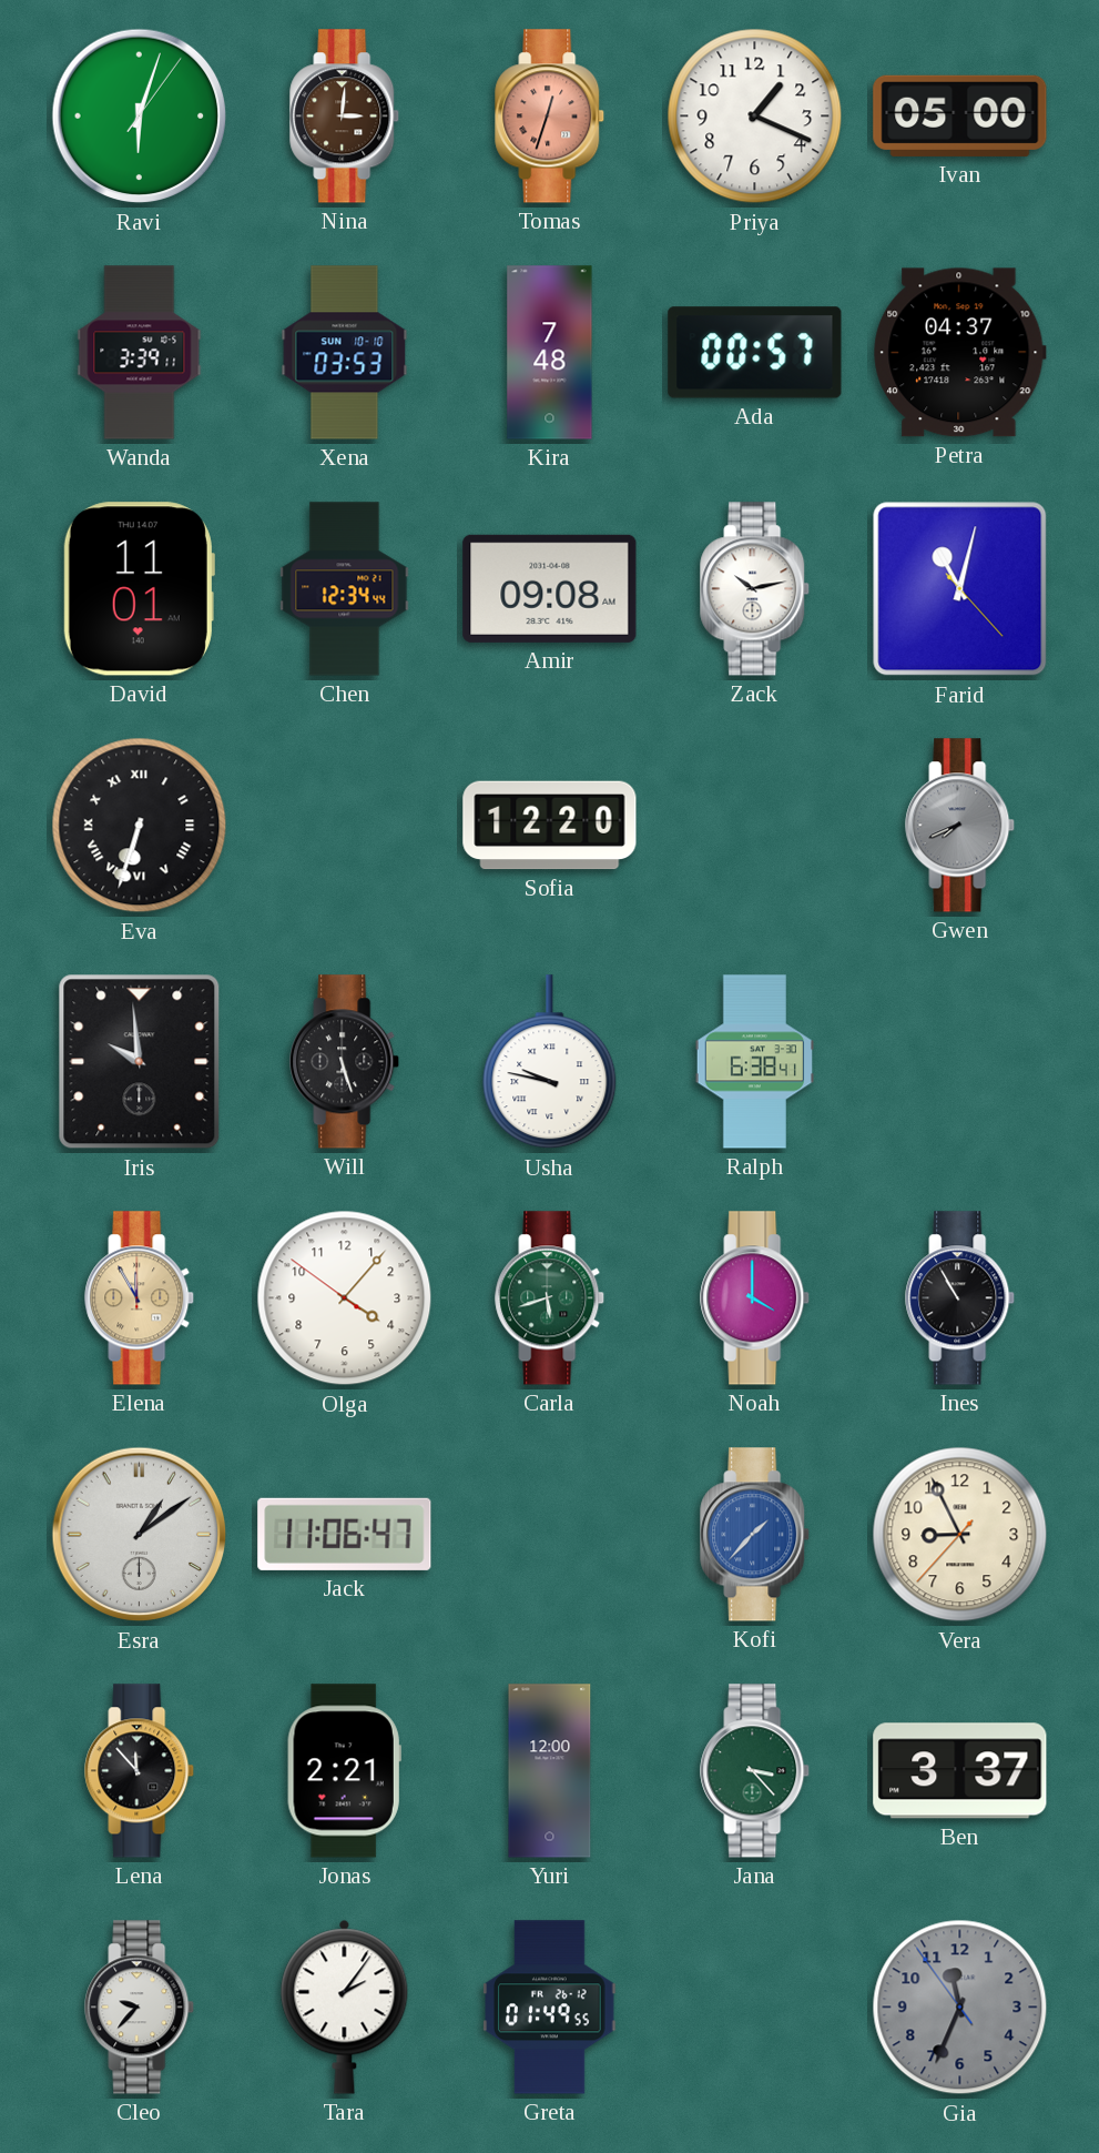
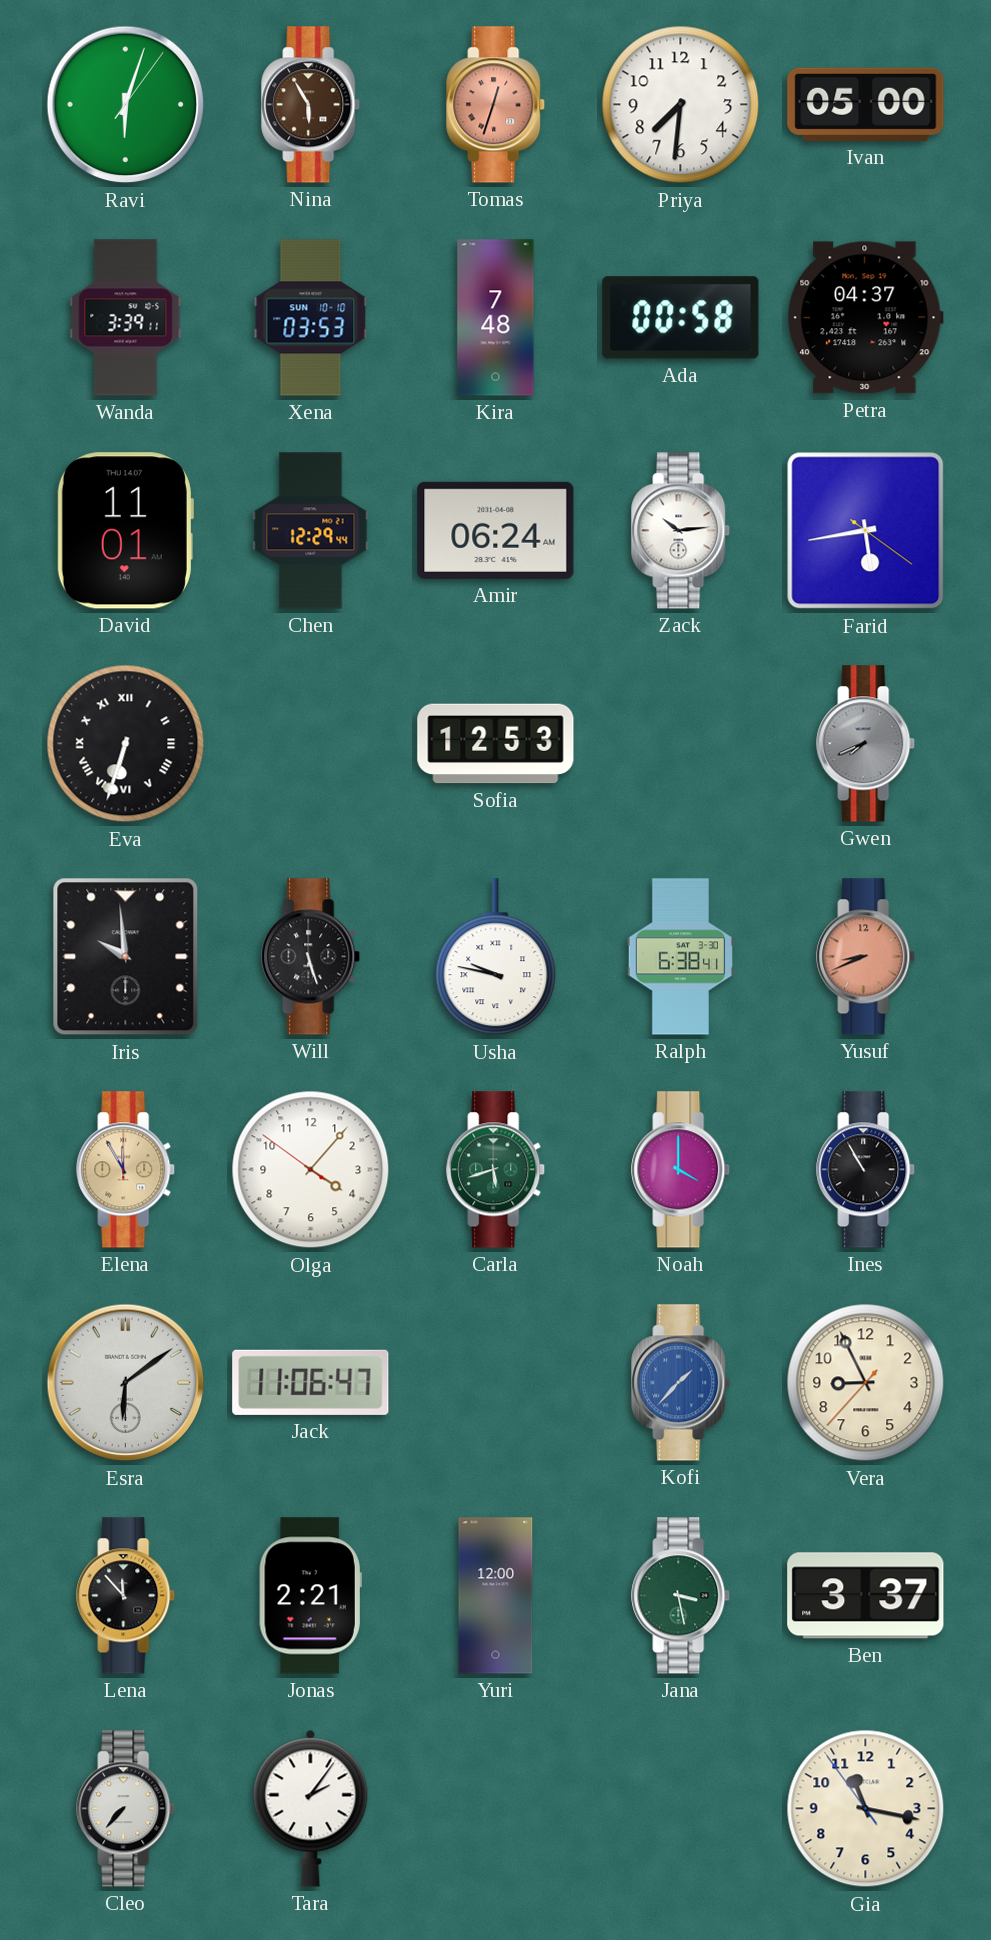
Nina: 3:01 -> 5:55 (311, 105)
Priya: 1:19 -> 7:31 (681, 105)
Ada: 00:57 -> 00:58 (681, 318)
Chen: 12:34 -> 12:29 (311, 531)
Amir: 09:08 -> 06:24 (496, 530)
Zack: 10:13 -> 10:14 (681, 531)
Farid: 11:02 -> 5:43 (866, 531)
Sofia: 12:20 -> 12:53 (496, 744)
Yusuf: none -> 8:41 (866, 957)
Esra: 1:09 -> 6:09 (126, 1383)
Jana: 3:23 -> 3:28 (681, 1596)
Cleo: 9:37 -> 7:37 (126, 1809)
Greta: 01:49 -> none (550, 2008)
Gia: 11:33 -> 11:16 (866, 1809)
Gia dial: grey -> cream (866, 1809)
